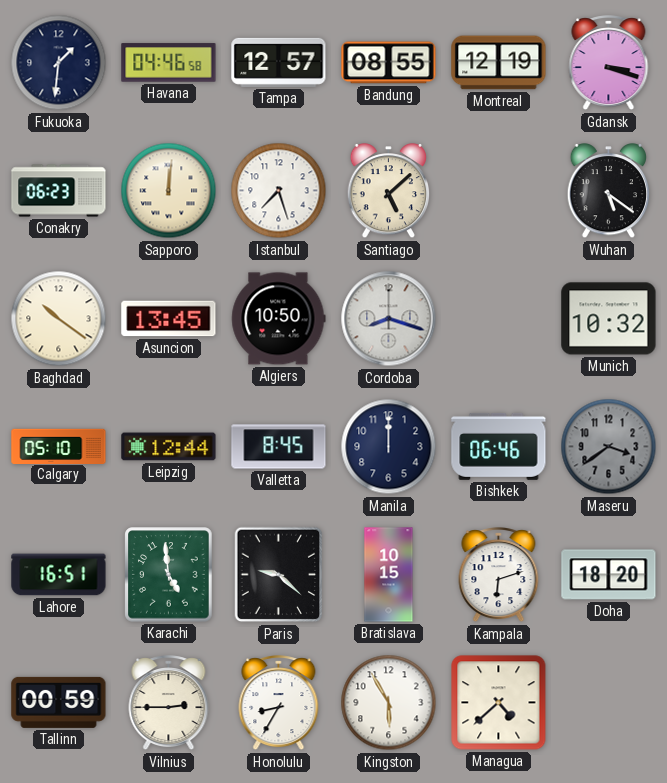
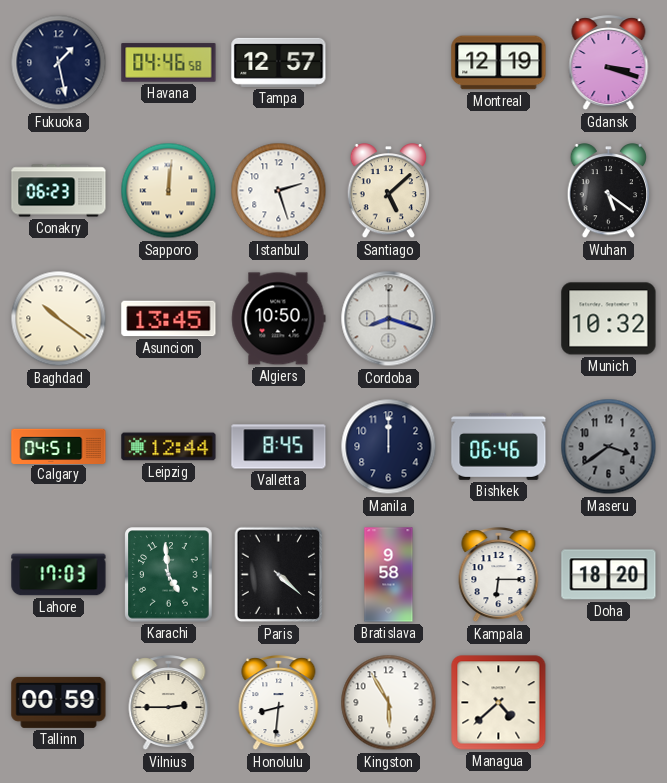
Fukuoka: 1:31 -> 1:28 (59, 63)
Bandung: 08:55 -> none (389, 63)
Istanbul: 7:27 -> 2:27 (279, 191)
Calgary: 05:10 -> 04:51 (59, 446)
Lahore: 16:51 -> 17:03 (59, 575)
Paris: 9:22 -> 4:22 (279, 575)
Bratislava: 10:15 -> 9:58 (389, 575)
Kampala: 6:12 -> 6:15 (499, 575)
Honolulu: 8:35 -> 8:31 (279, 703)
